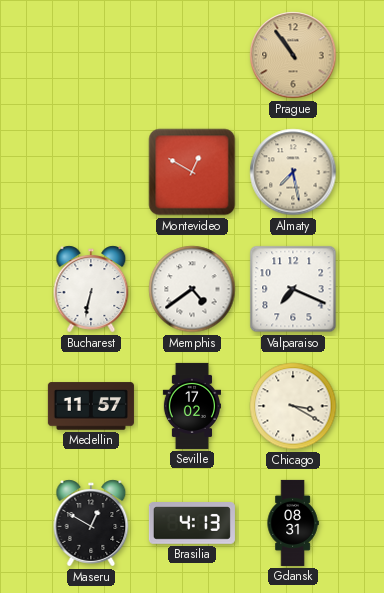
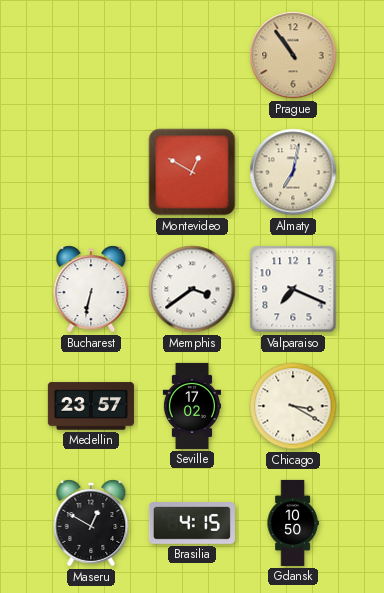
Almaty: 7:28 -> 7:02 (293, 172)
Memphis: 4:39 -> 3:39 (192, 289)
Medellin: 11:57 -> 23:57 (91, 406)
Brasilia: 4:13 -> 4:15 (192, 524)
Gdansk: 08:31 -> 10:50 (293, 523)
